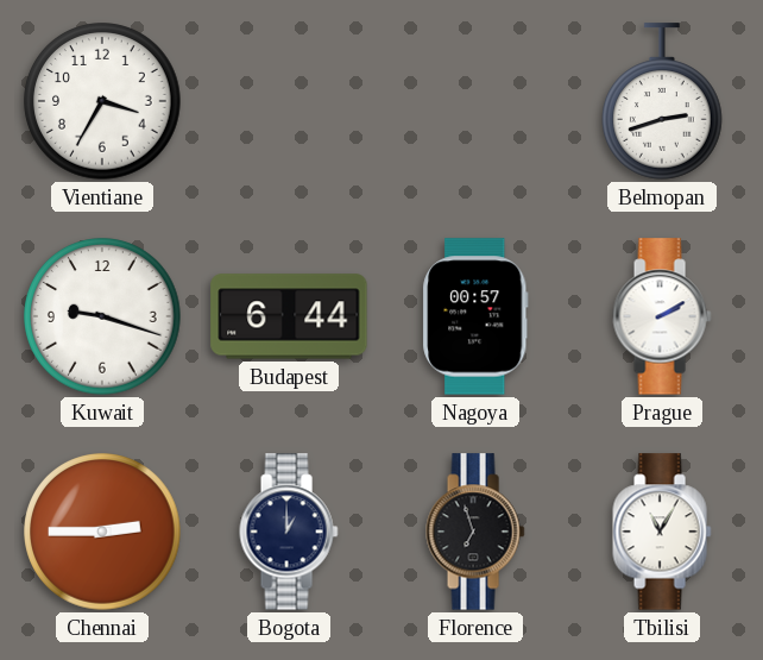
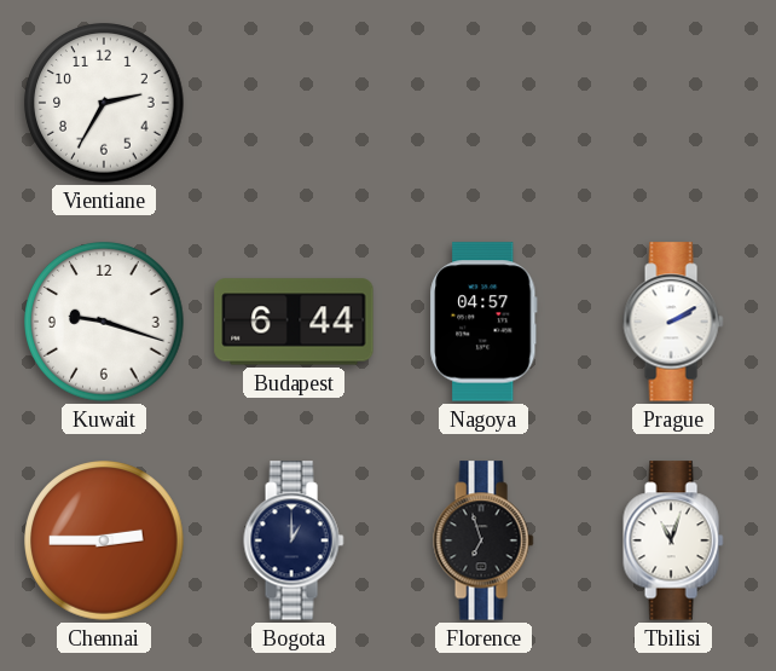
Vientiane: 3:35 -> 2:35 (104, 103)
Belmopan: 2:42 -> none (663, 101)
Nagoya: 00:57 -> 04:57 (483, 322)
Tbilisi: 11:05 -> 11:03 (673, 540)
